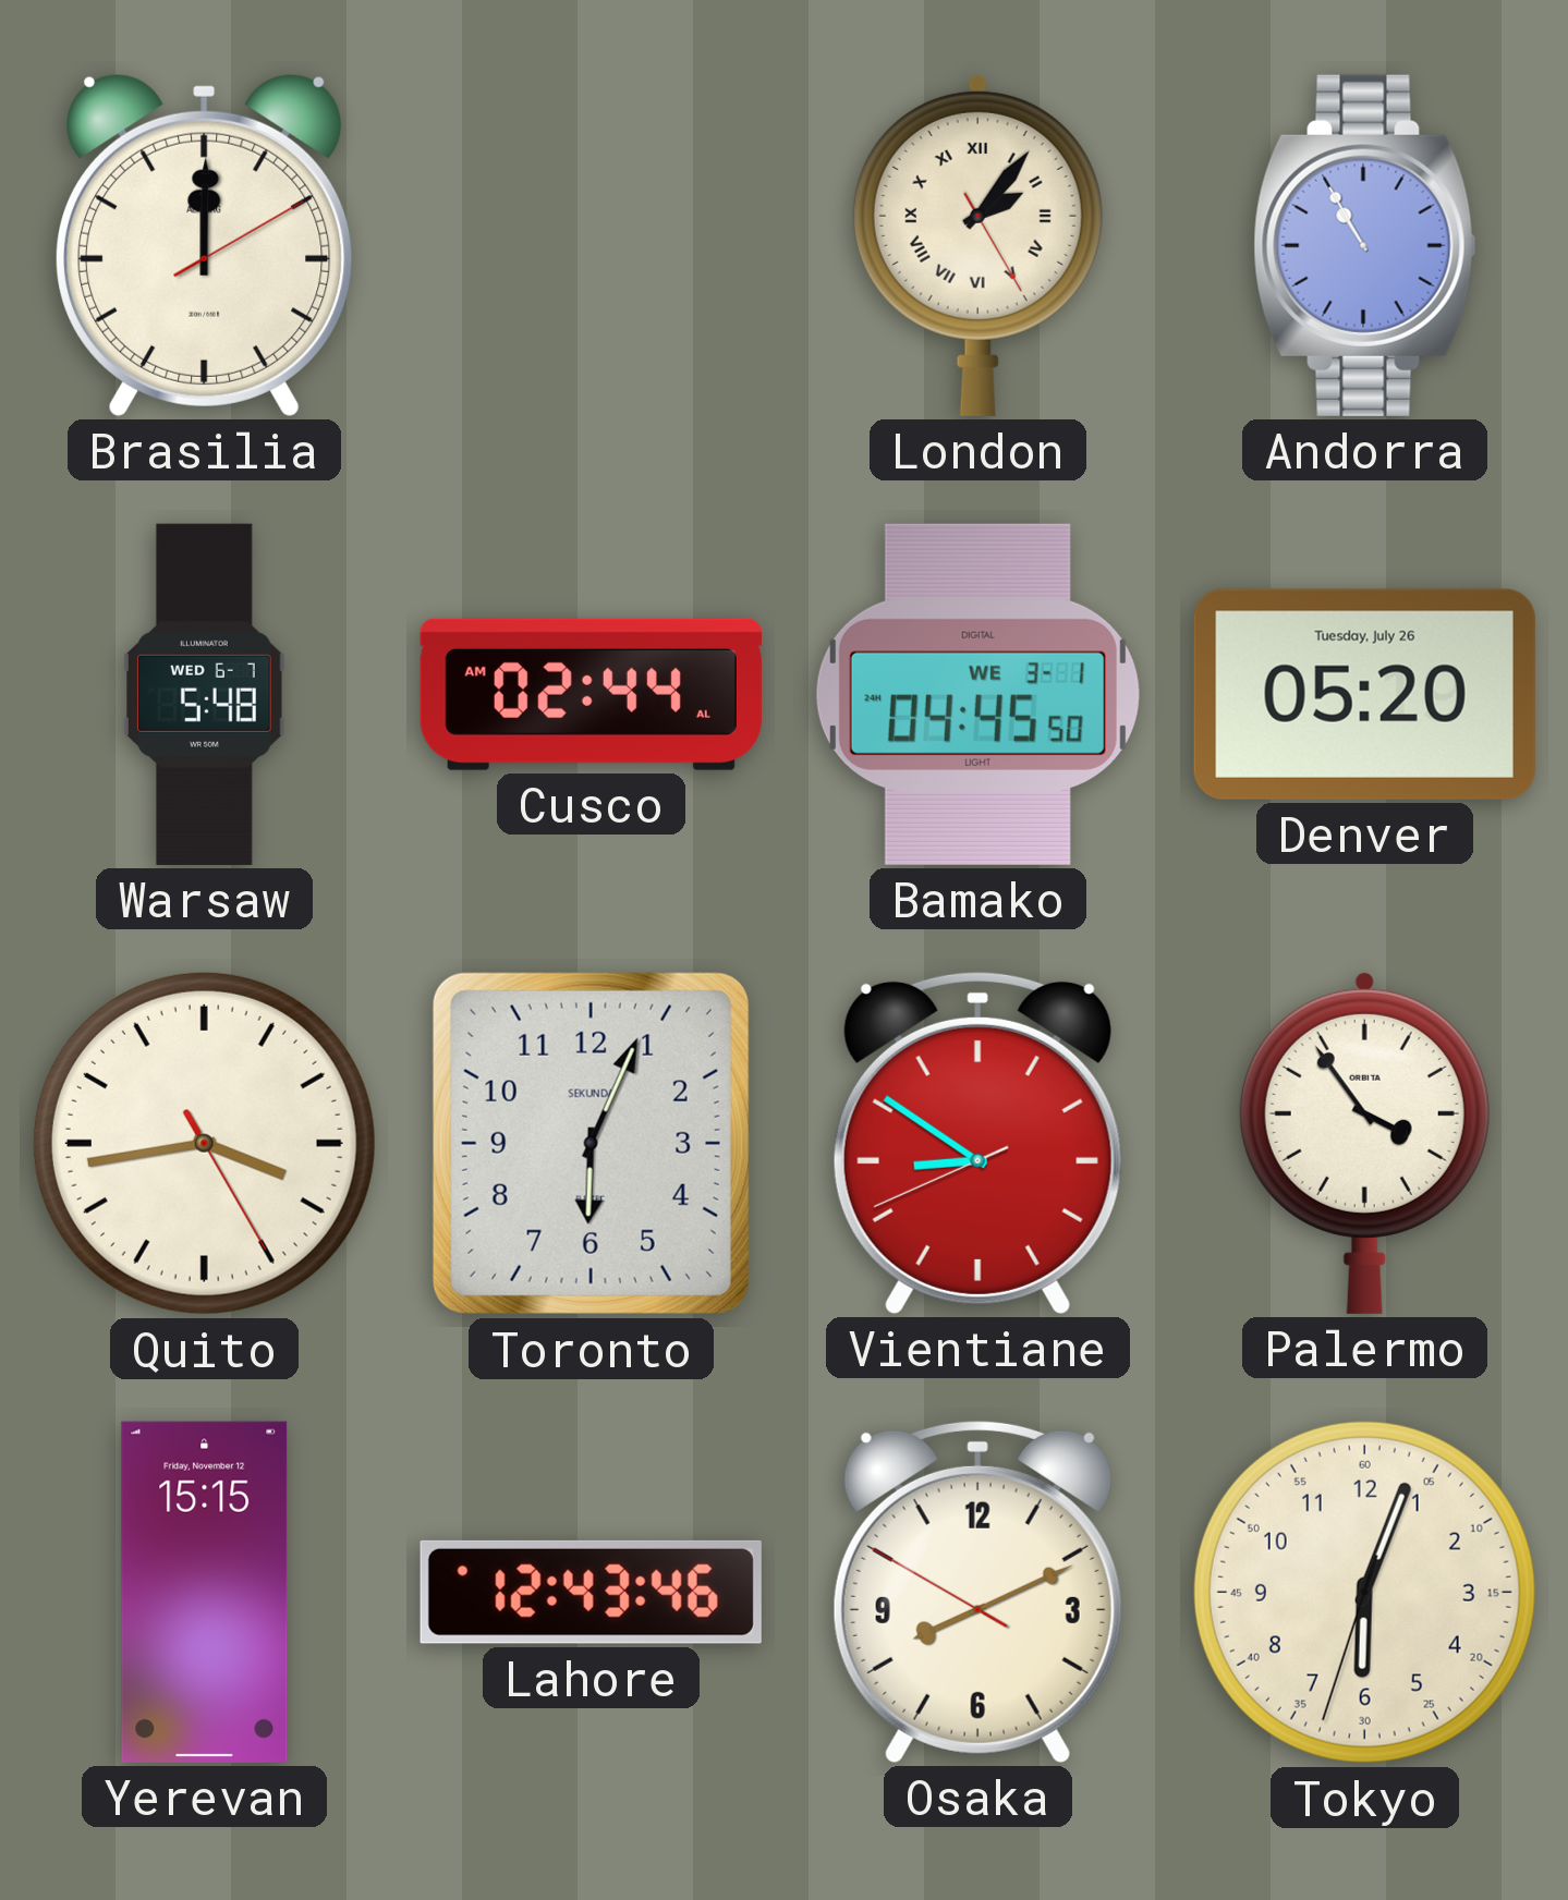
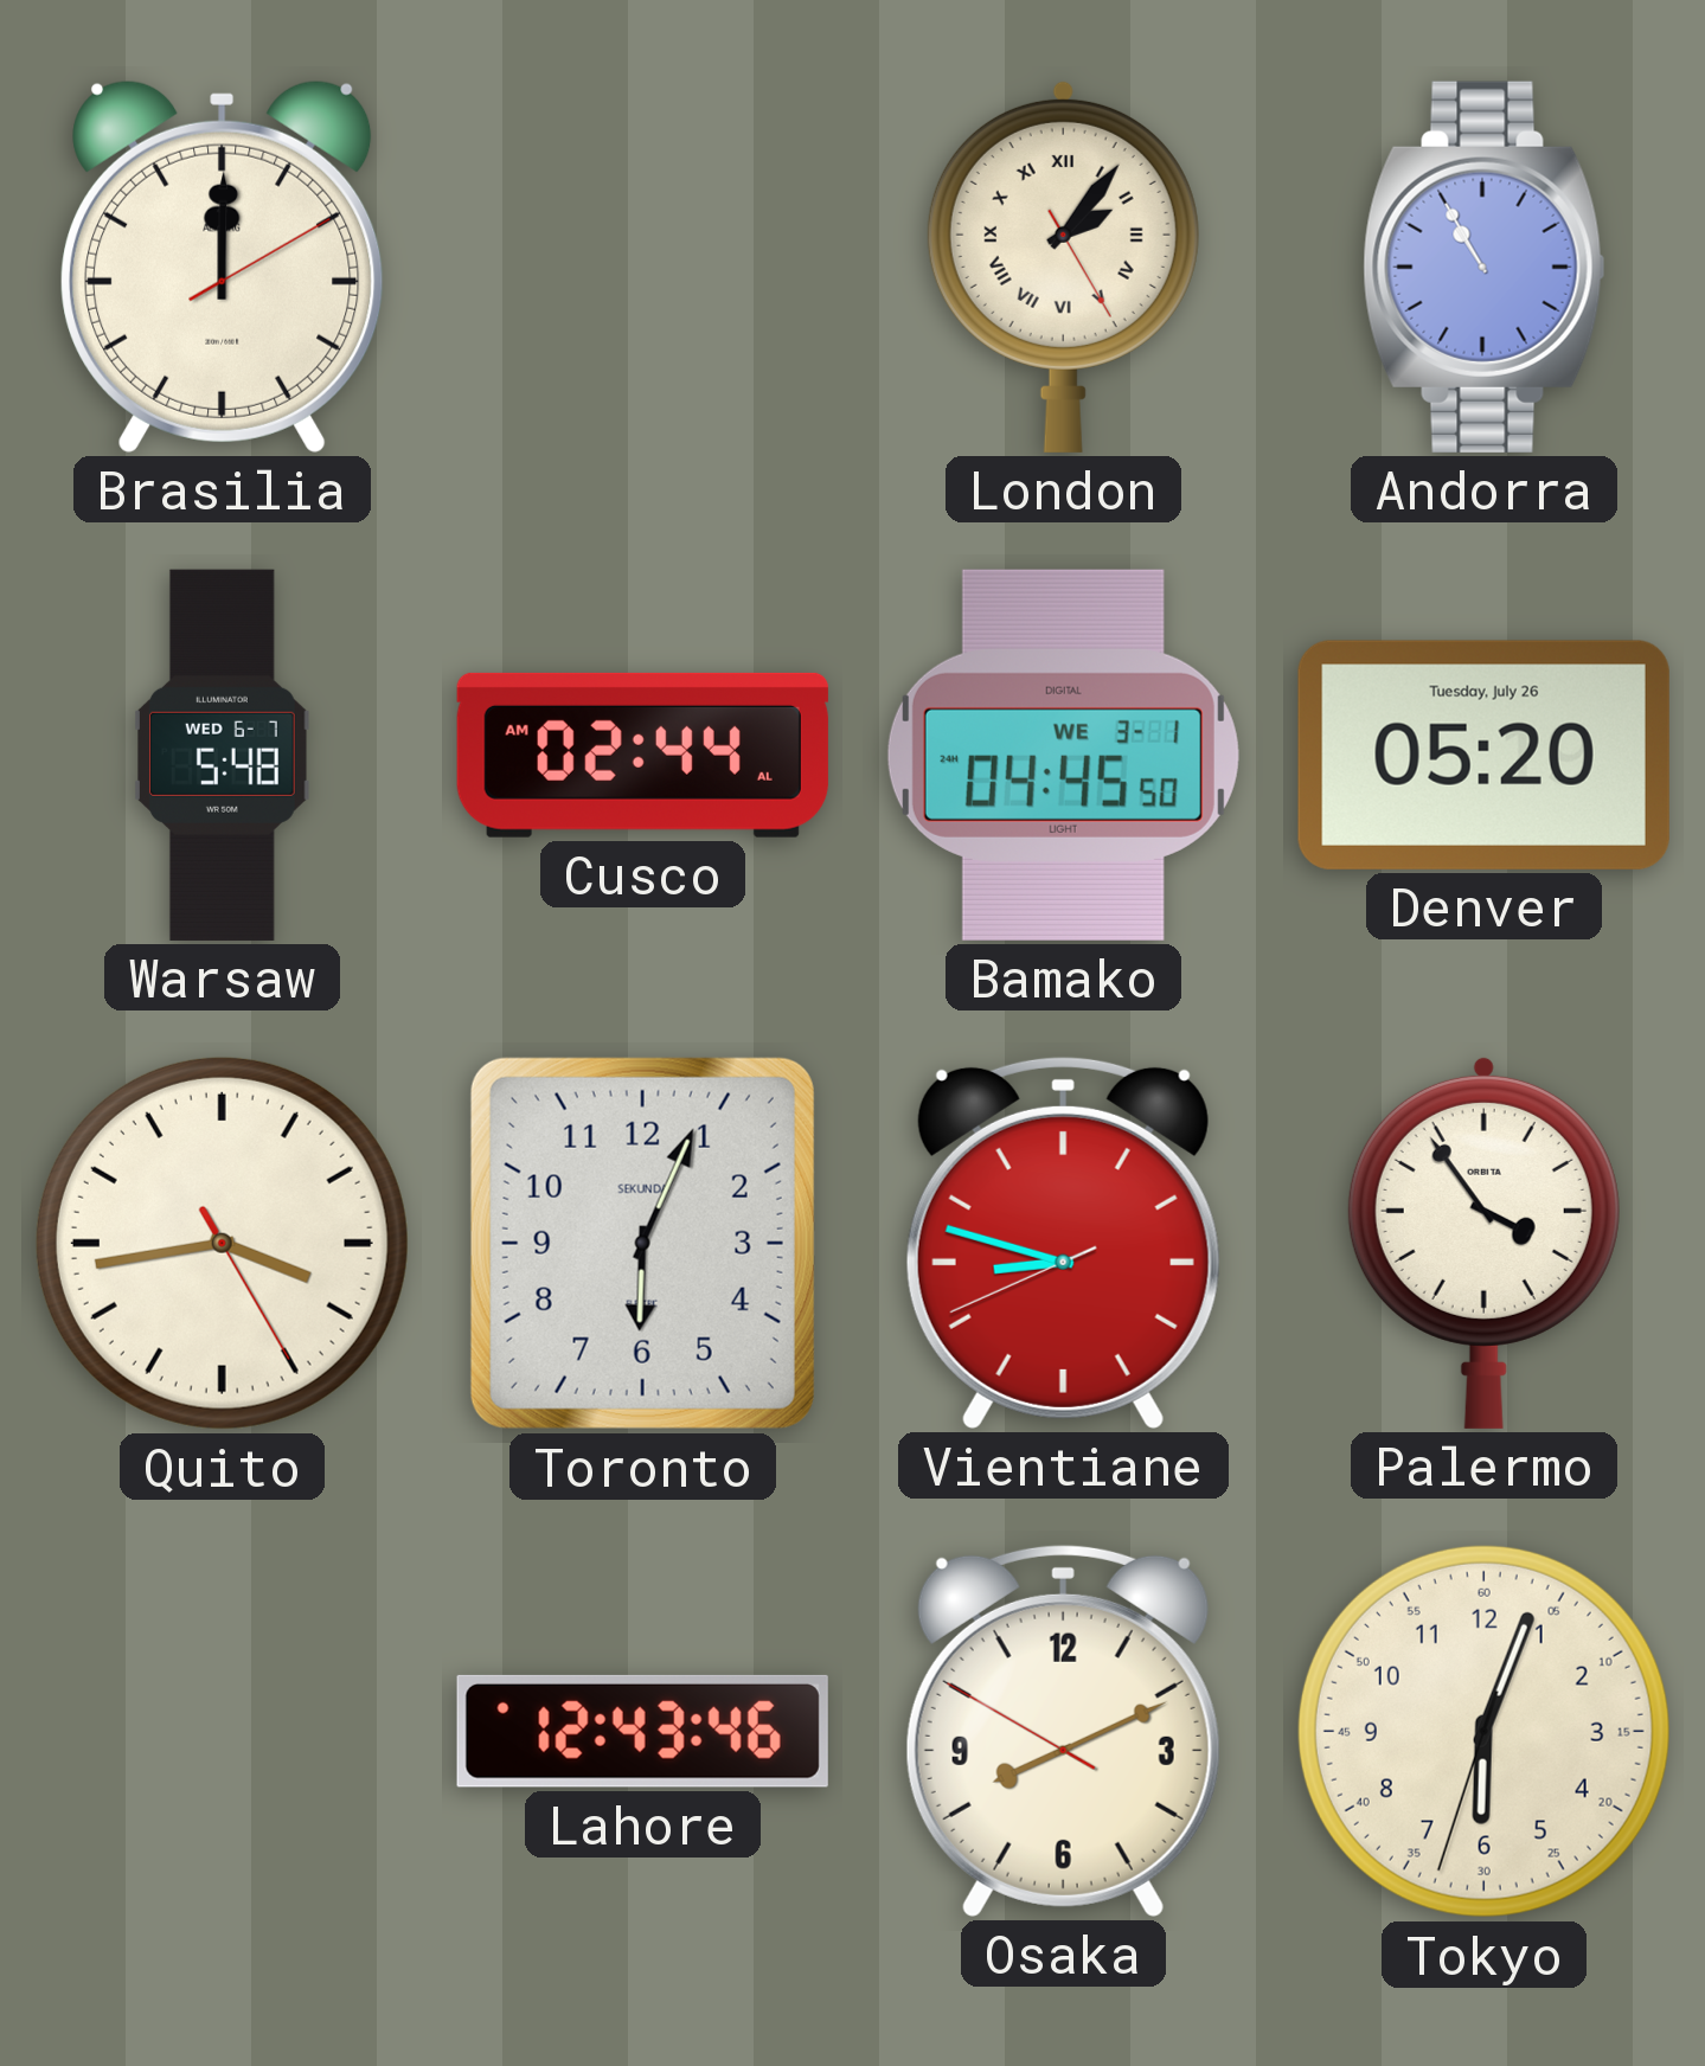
Vientiane: 8:50 -> 8:47 (1063, 1243)
Yerevan: 15:15 -> none (205, 1592)
